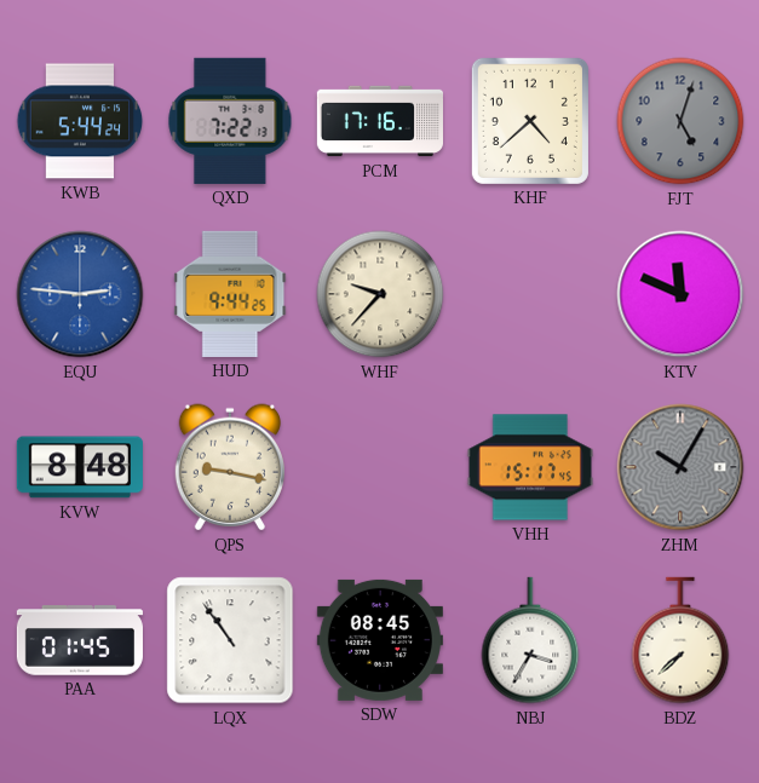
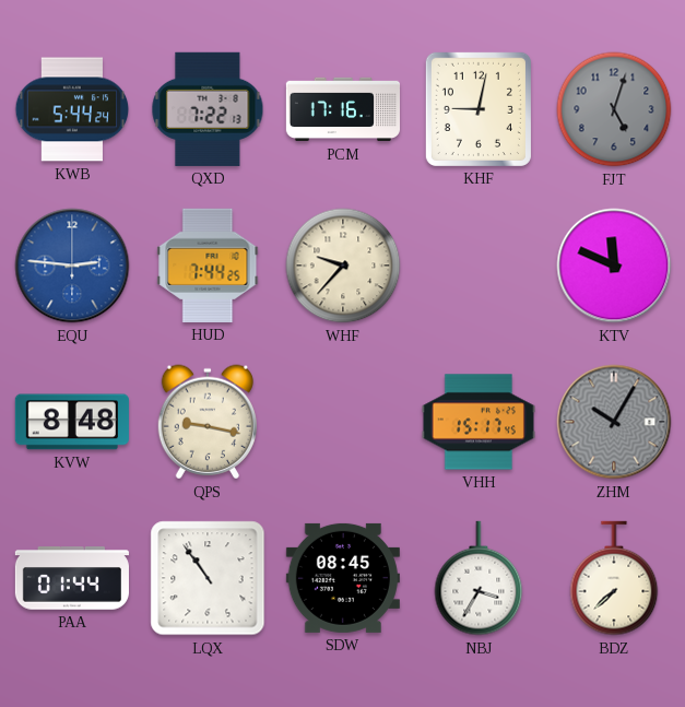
KHF: 4:38 -> 9:02 (479, 109)
HUD: 9:44 -> 7:44 (208, 266)
PAA: 01:45 -> 01:44 (72, 578)
